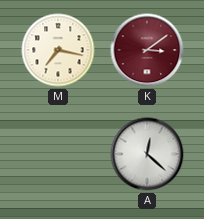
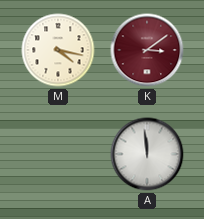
M: 7:17 -> 4:17 (58, 50)
A: 12:22 -> 11:59 (147, 154)
